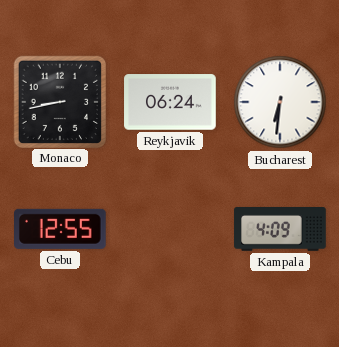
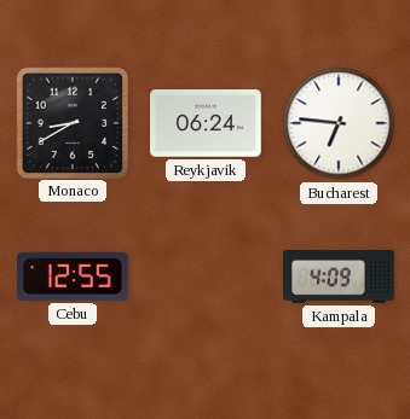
Monaco: 8:43 -> 8:40 (71, 122)
Bucharest: 6:31 -> 6:46 (339, 123)
